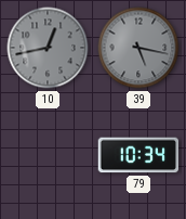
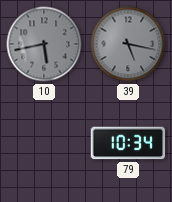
10: 12:43 -> 5:43 (44, 44)
